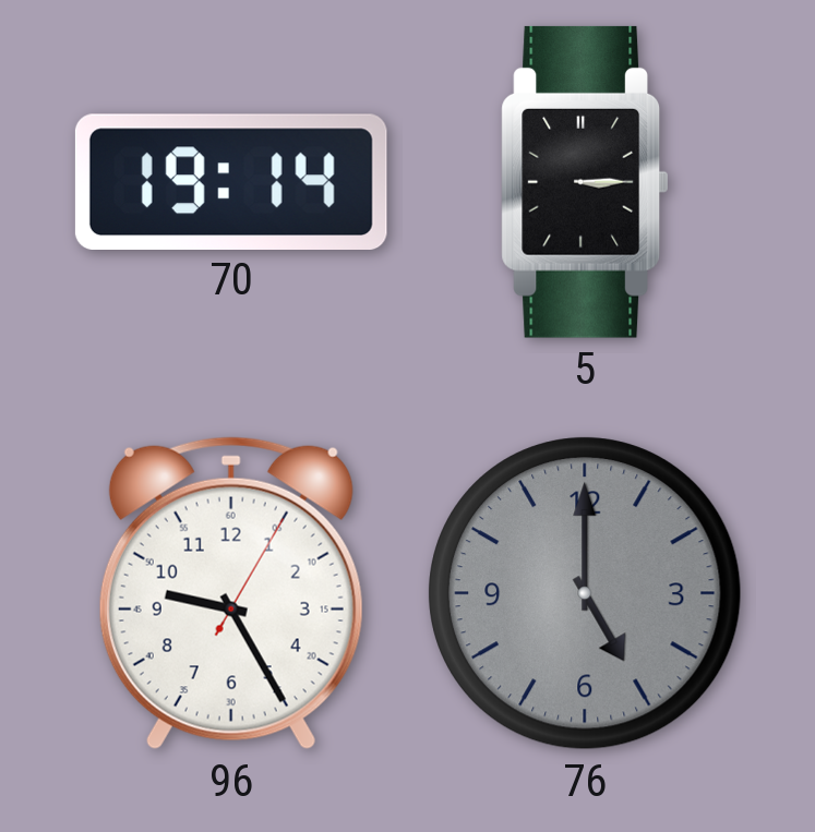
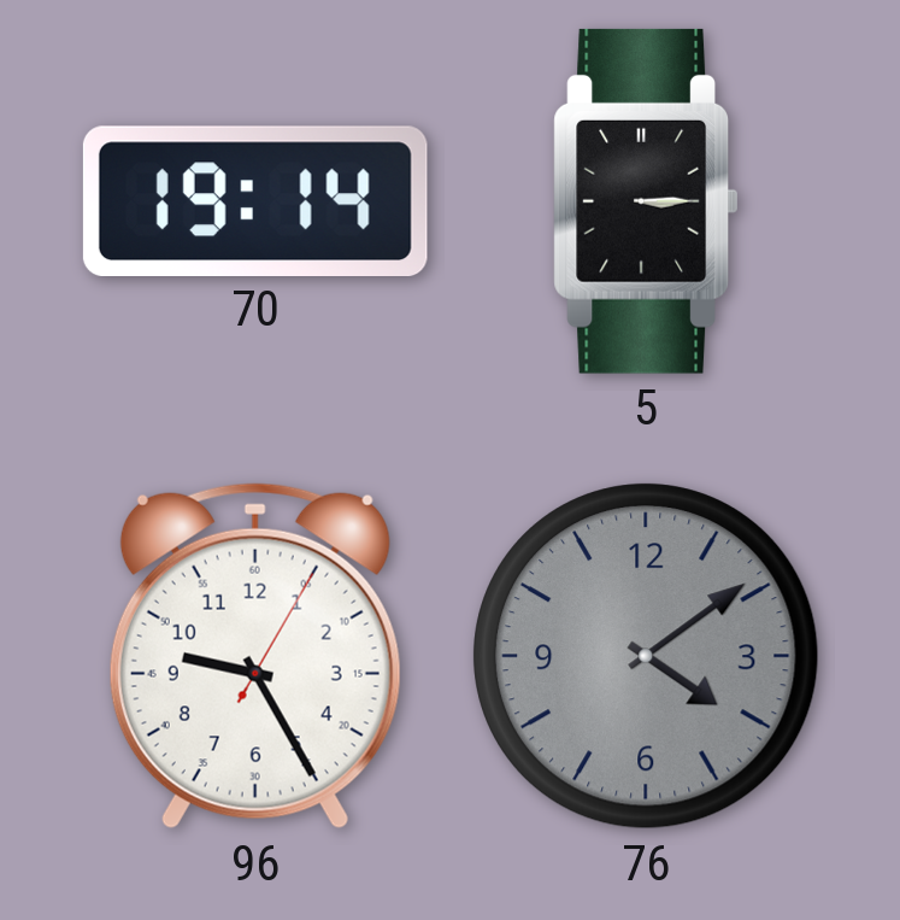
76: 5:00 -> 4:09 (647, 657)
